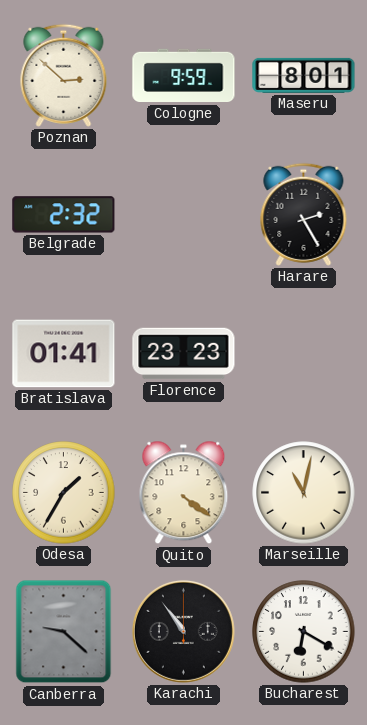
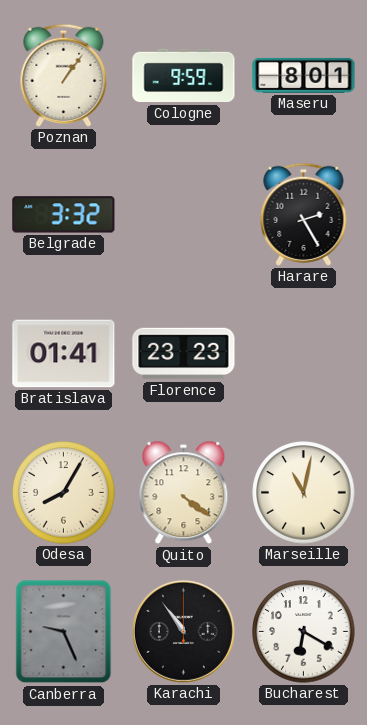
Poznan: 2:52 -> 1:06 (64, 75)
Belgrade: 2:32 -> 3:32 (64, 215)
Odesa: 1:35 -> 8:05 (64, 493)
Canberra: 9:22 -> 9:26 (64, 632)
